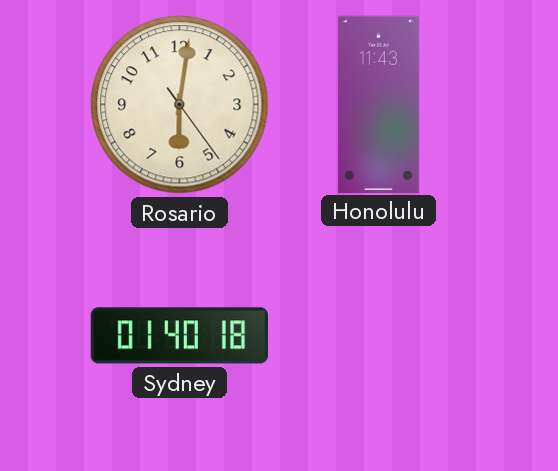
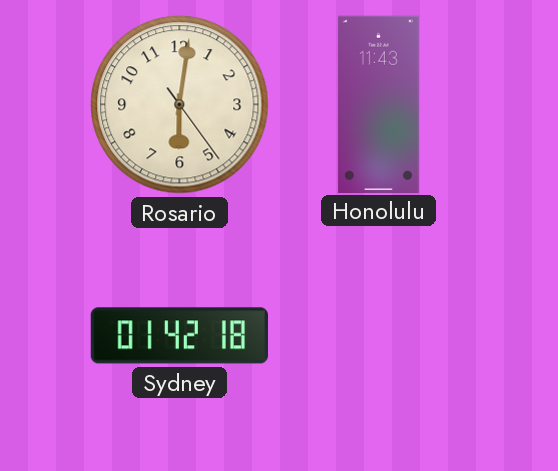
Sydney: 01:40 -> 01:42 (179, 336)
